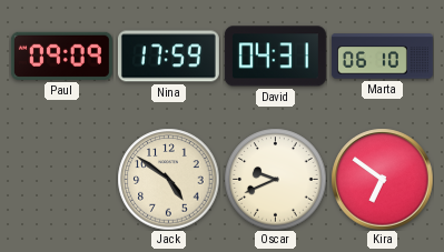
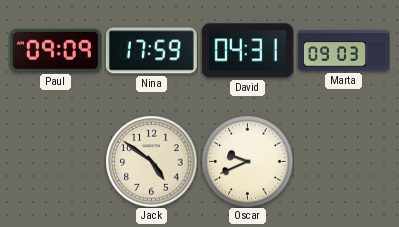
Marta: 06:10 -> 09:03 (343, 51)
Kira: 6:51 -> none (382, 179)
